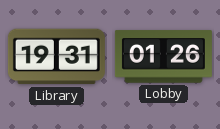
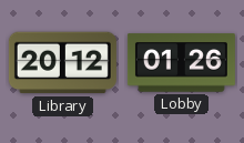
Library: 19:31 -> 20:12 (62, 63)
